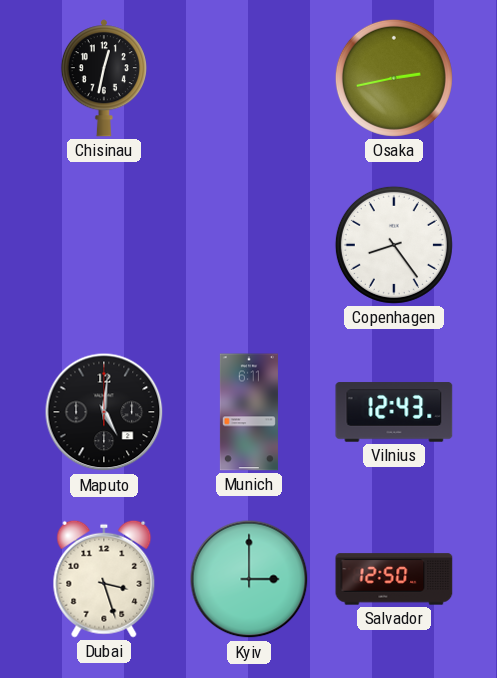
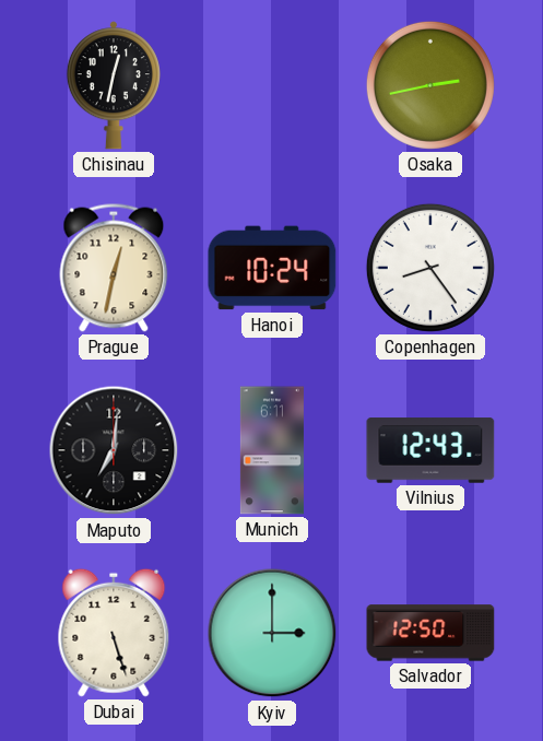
Prague: none -> 12:32 (114, 268)
Hanoi: none -> 10:24 (272, 268)
Maputo: 5:01 -> 7:01 (114, 450)
Dubai: 3:27 -> 5:27 (114, 633)
